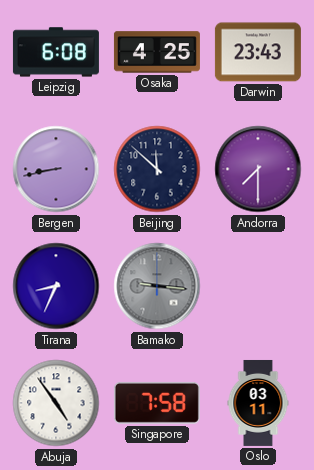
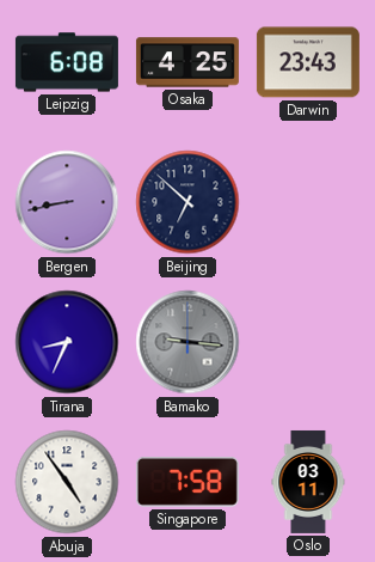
Beijing: 11:52 -> 6:52 (187, 202)
Andorra: 7:30 -> none (258, 169)
